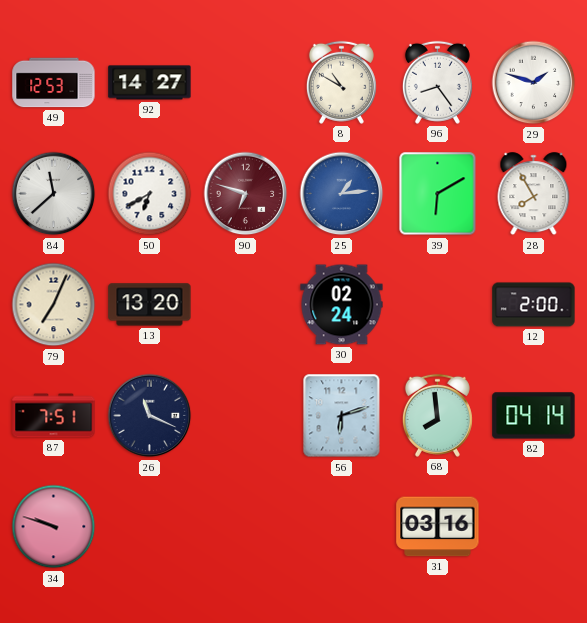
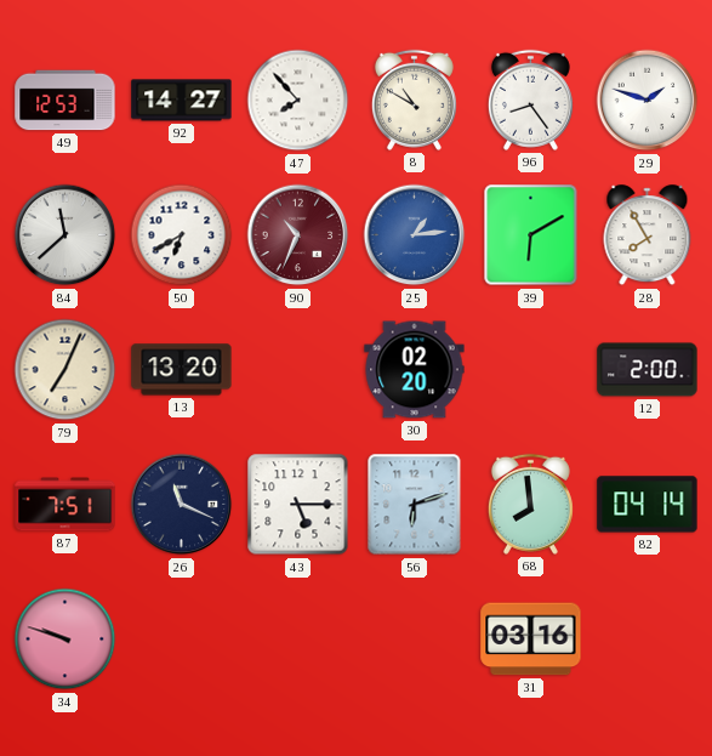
47: none -> 7:53 (298, 101)
90: 6:48 -> 10:34 (298, 235)
30: 02:24 -> 02:20 (415, 370)
43: none -> 5:15 (298, 505)
